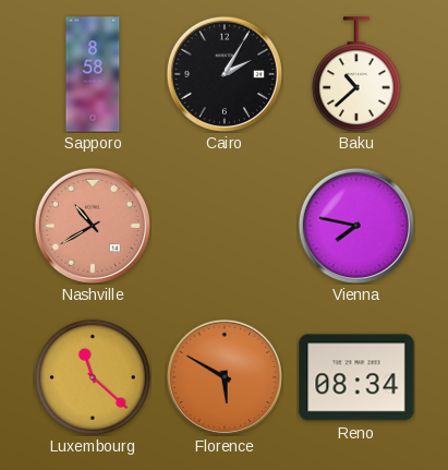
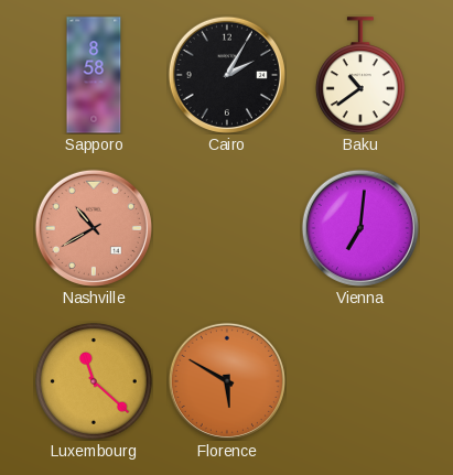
Baku: 10:38 -> 10:39 (360, 75)
Vienna: 7:47 -> 7:01 (360, 228)
Reno: 08:34 -> none (356, 377)
